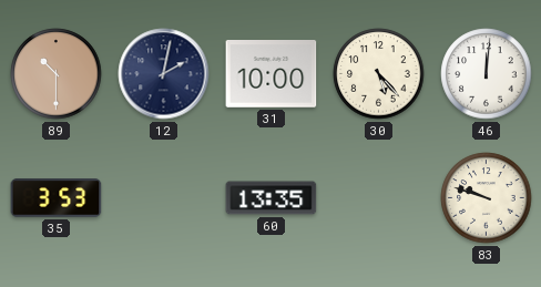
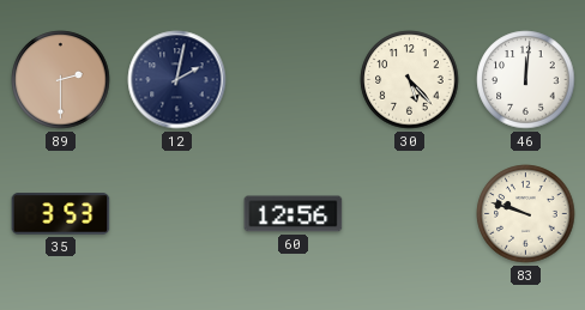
89: 10:30 -> 2:30 (61, 80)
31: 10:00 -> none (272, 74)
60: 13:35 -> 12:56 (294, 214)
